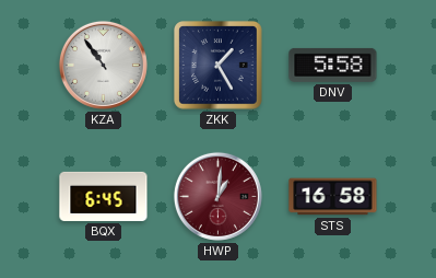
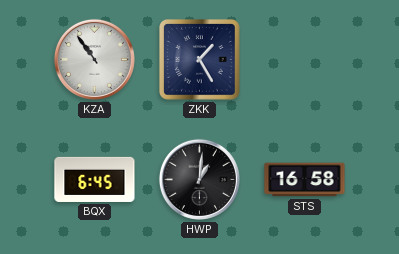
DNV: 5:58 -> none (333, 65)
HWP dial: burgundy -> black (199, 179)
